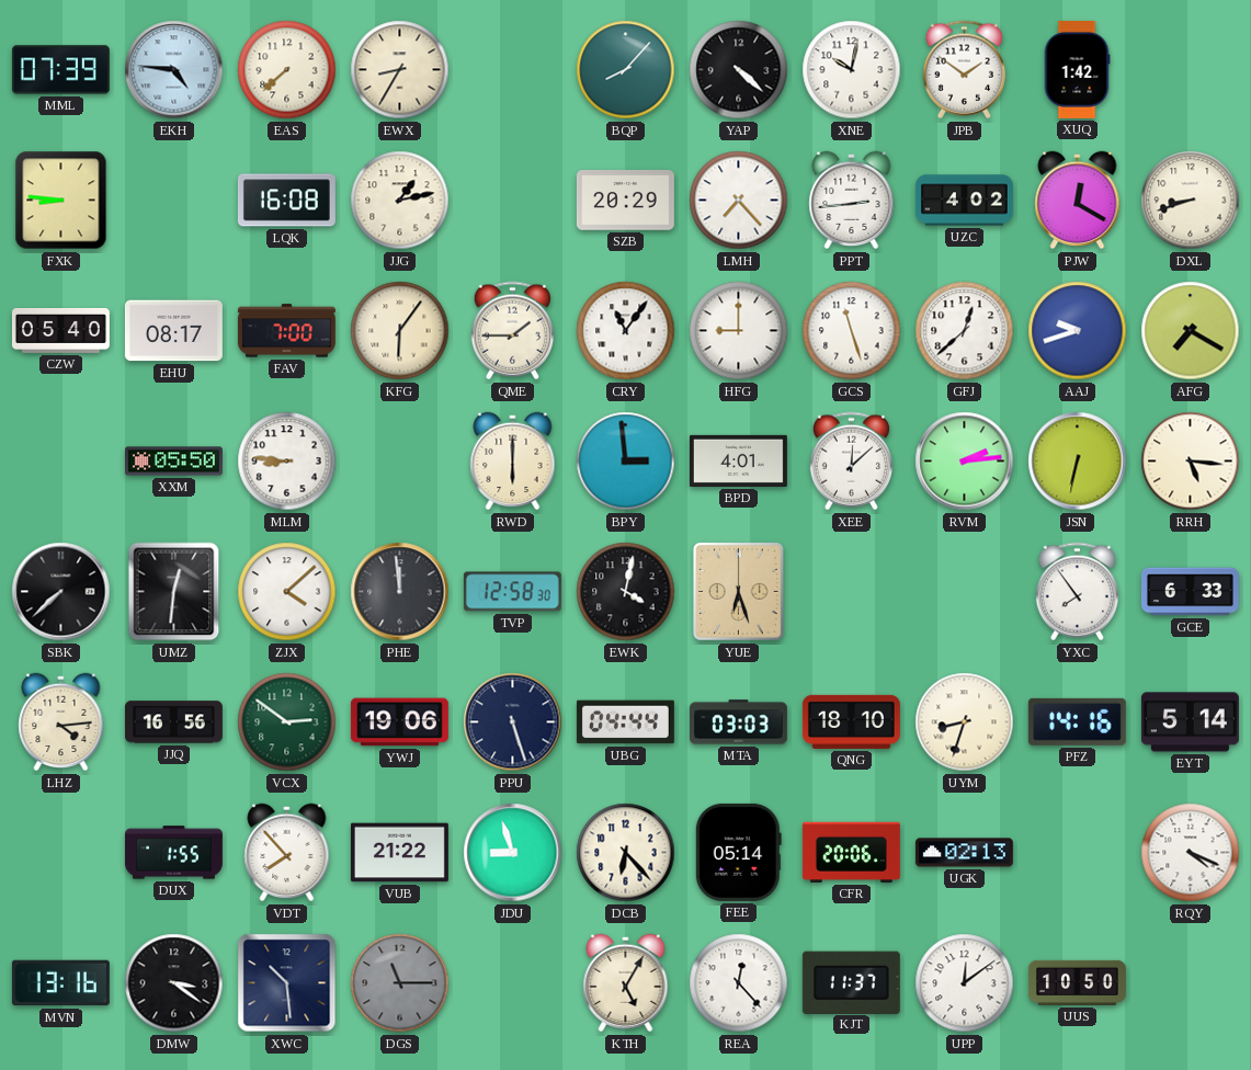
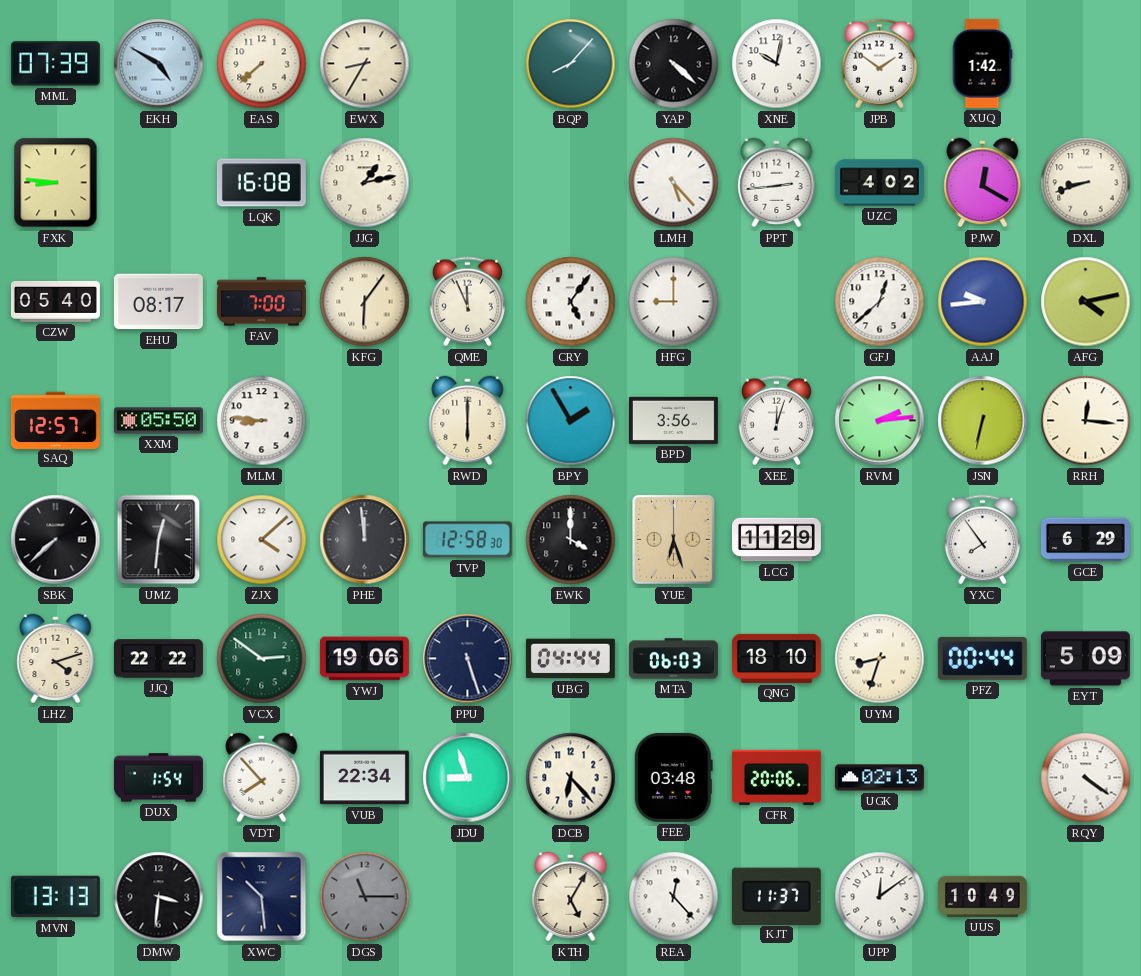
EKH: 4:46 -> 4:50 (159, 64)
SZB: 20:29 -> none (625, 201)
LMH: 7:23 -> 5:23 (674, 183)
QME: 1:45 -> 11:56 (467, 302)
CRY: 11:06 -> 5:06 (571, 302)
GCS: 11:27 -> none (852, 331)
AAJ: 9:42 -> 9:44 (983, 302)
AFG: 7:20 -> 4:13 (1086, 302)
SAQ: none -> 12:57 (55, 420)
BPY: 2:59 -> 1:55 (571, 421)
BPD: 4:01 -> 3:56 (673, 420)
XEE: 12:08 -> 12:03 (776, 421)
RRH: 5:16 -> 12:16 (1086, 421)
EWK: 4:02 -> 4:00 (571, 540)
LCG: none -> 11:29 (776, 540)
GCE: 6:33 -> 6:29 (1085, 540)
LHZ: 4:14 -> 4:12 (56, 659)
JJQ: 16:56 -> 22:22 (158, 659)
MTA: 03:03 -> 06:03 (673, 659)
PFZ: 14:16 -> 00:44 (982, 658)
EYT: 5:14 -> 5:09 (1085, 659)
DUX: 1:55 -> 1:54 (158, 778)
VUB: 21:22 -> 22:34 (364, 778)
FEE: 05:14 -> 03:48 (673, 777)
RQY: 4:19 -> 4:21 (1086, 778)
MVN: 13:16 -> 13:13 (55, 897)
DMW: 3:21 -> 3:31 (159, 897)
UUS: 10:50 -> 10:49 (982, 896)
